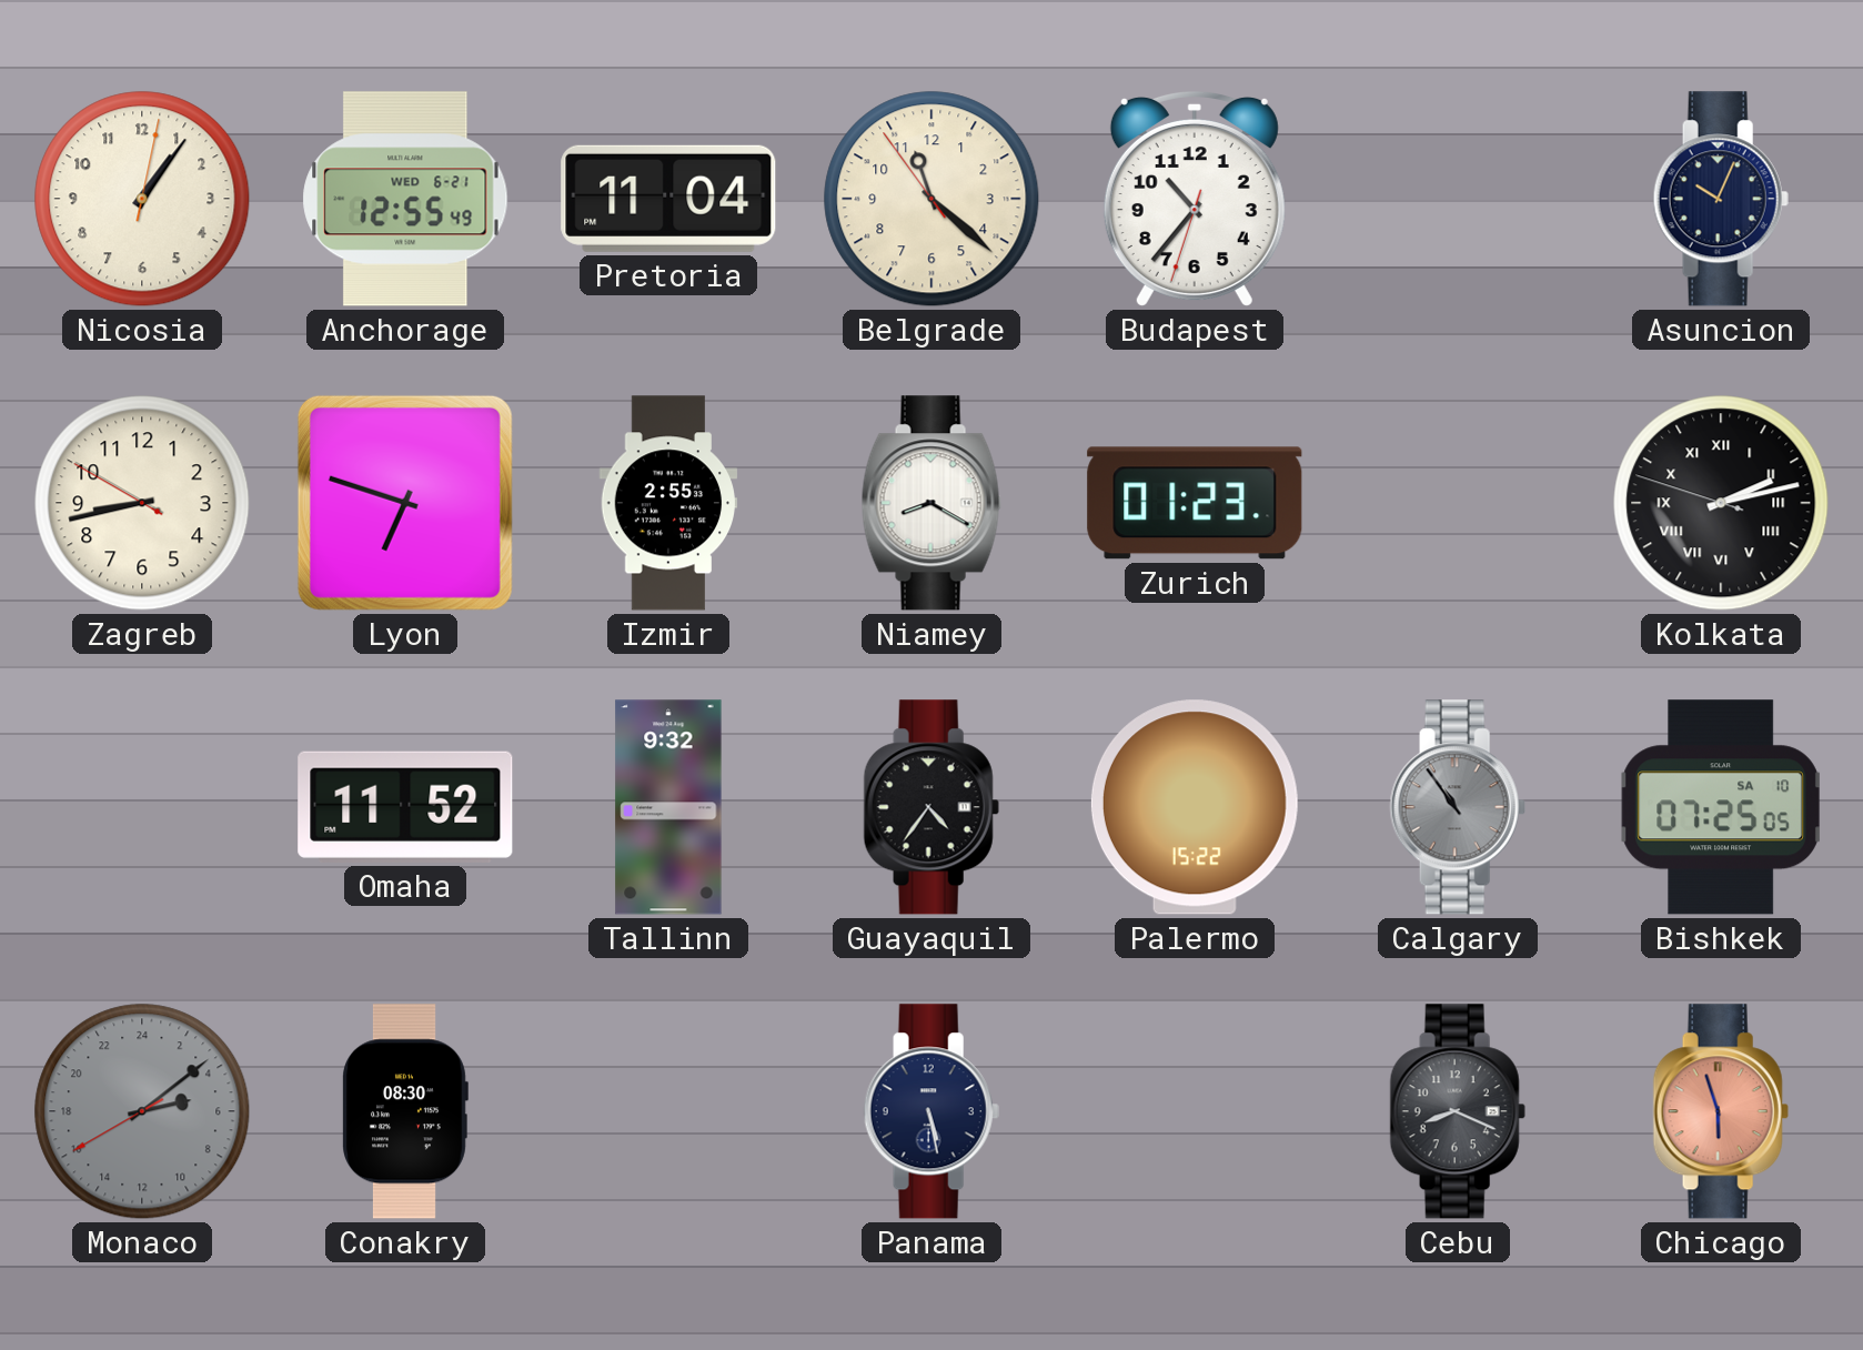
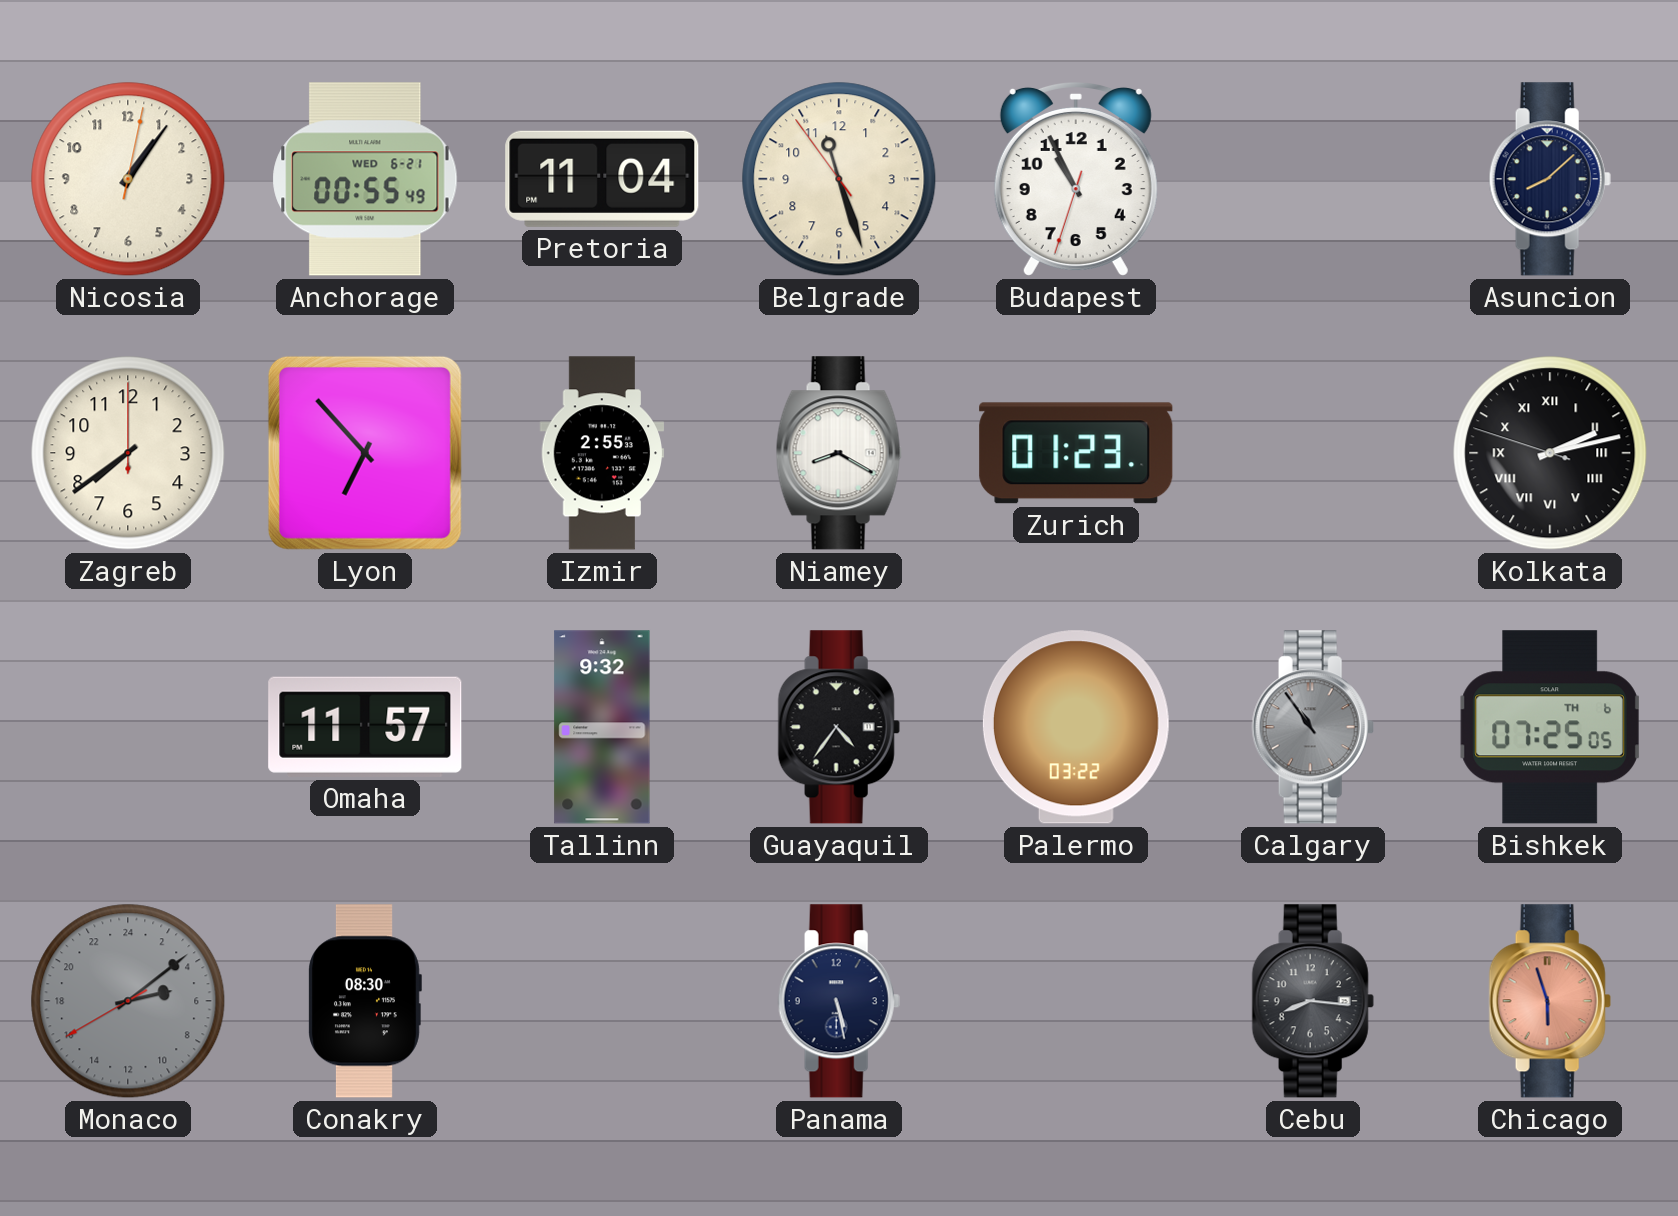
Anchorage: 12:55 -> 00:55 (365, 179)
Belgrade: 11:21 -> 11:26 (839, 179)
Budapest: 10:36 -> 10:55 (1076, 179)
Asuncion: 10:04 -> 8:08 (1550, 179)
Zagreb: 8:42 -> 7:39 (128, 453)
Lyon: 6:48 -> 6:53 (365, 453)
Omaha: 11:52 -> 11:57 (365, 727)
Palermo: 15:22 -> 03:22 (1076, 727)
Bishkek date: SA 10 -> TH 6 (1550, 727)
Cebu: 8:19 -> 8:16 (1313, 1001)
